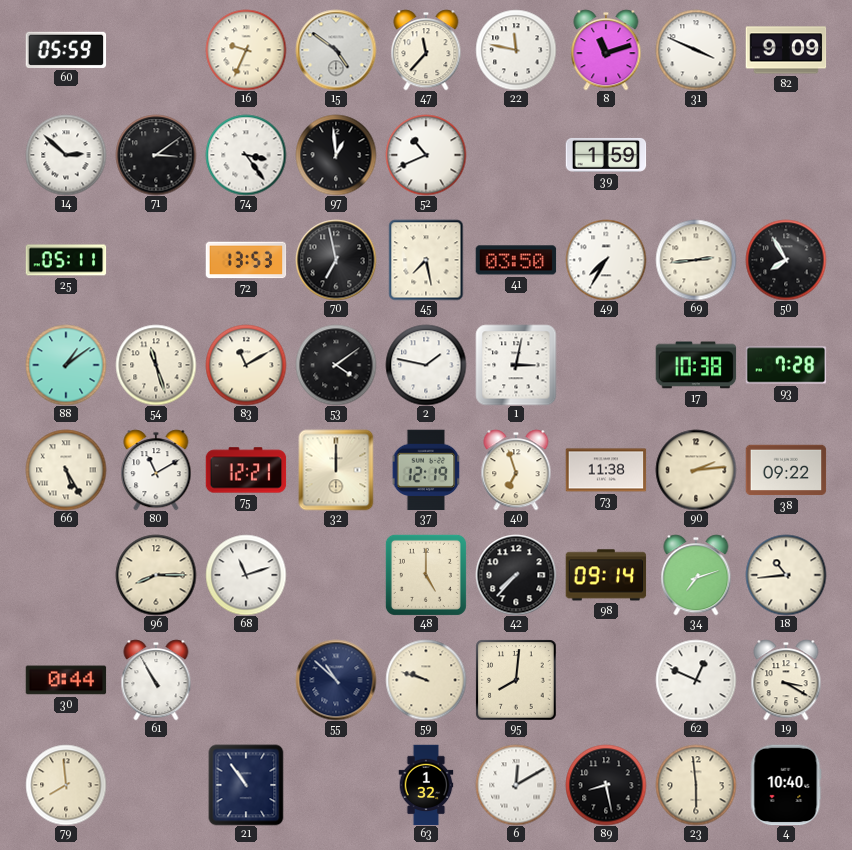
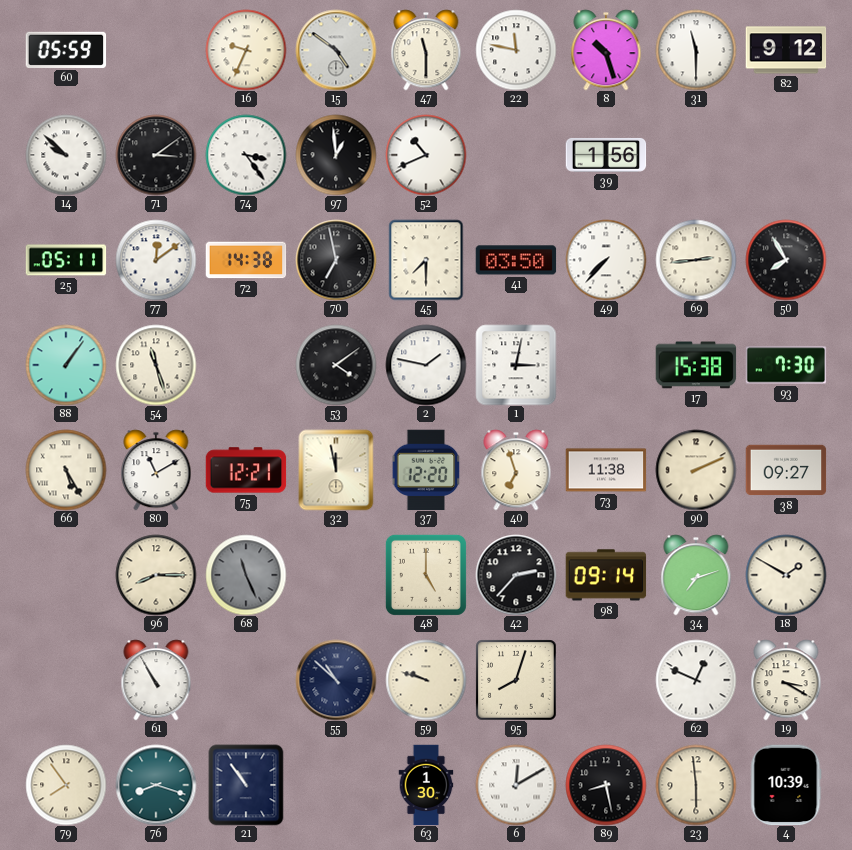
47: 11:37 -> 11:30 (426, 50)
8: 11:12 -> 10:27 (606, 50)
31: 3:49 -> 11:30 (696, 50)
82: 9:09 -> 9:12 (786, 50)
14: 2:52 -> 9:52 (66, 155)
39: 1:59 -> 1:56 (606, 155)
77: none -> 12:09 (156, 260)
72: 13:53 -> 14:38 (246, 260)
45: 7:28 -> 7:30 (426, 260)
49: 7:35 -> 7:37 (606, 260)
88: 1:09 -> 1:06 (66, 365)
83: 11:10 -> none (246, 365)
17: 10:38 -> 15:38 (696, 365)
93: 7:28 -> 7:30 (786, 365)
32: 12:00 -> 11:58 (336, 470)
37: 12:19 -> 12:20 (426, 470)
90: 2:14 -> 2:11 (696, 470)
38: 09:22 -> 09:27 (786, 470)
68: 11:12 -> 11:26 (246, 575)
68 dial: white -> grey (246, 575)
42: 7:37 -> 2:37 (516, 575)
18: 10:44 -> 1:50 (786, 575)
30: 0:44 -> none (66, 680)
95: 8:01 -> 8:03 (516, 680)
79: 7:59 -> 7:54 (66, 785)
76: none -> 8:18 (156, 785)
63: 1:32 -> 1:30 (426, 785)
4: 10:40 -> 10:39 (786, 785)
